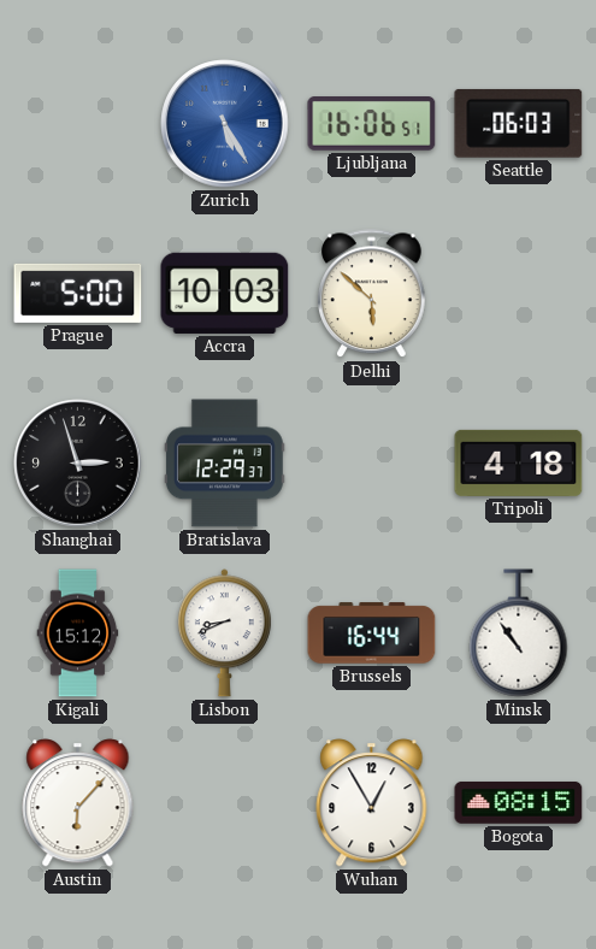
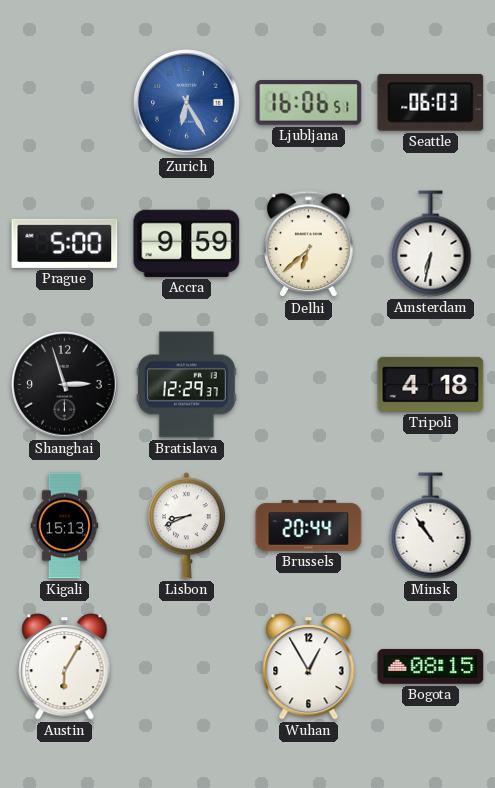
Zurich: 5:25 -> 6:25 (187, 103)
Accra: 10:03 -> 9:59 (187, 243)
Delhi: 5:52 -> 6:38 (309, 244)
Amsterdam: none -> 6:32 (431, 244)
Kigali: 15:12 -> 15:13 (65, 526)
Brussels: 16:44 -> 20:44 (309, 526)
Austin: 6:07 -> 6:05 (65, 667)
